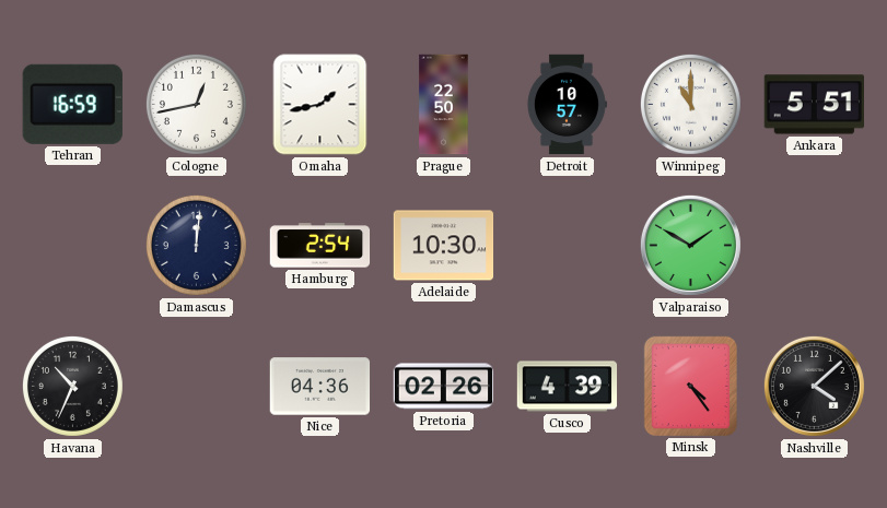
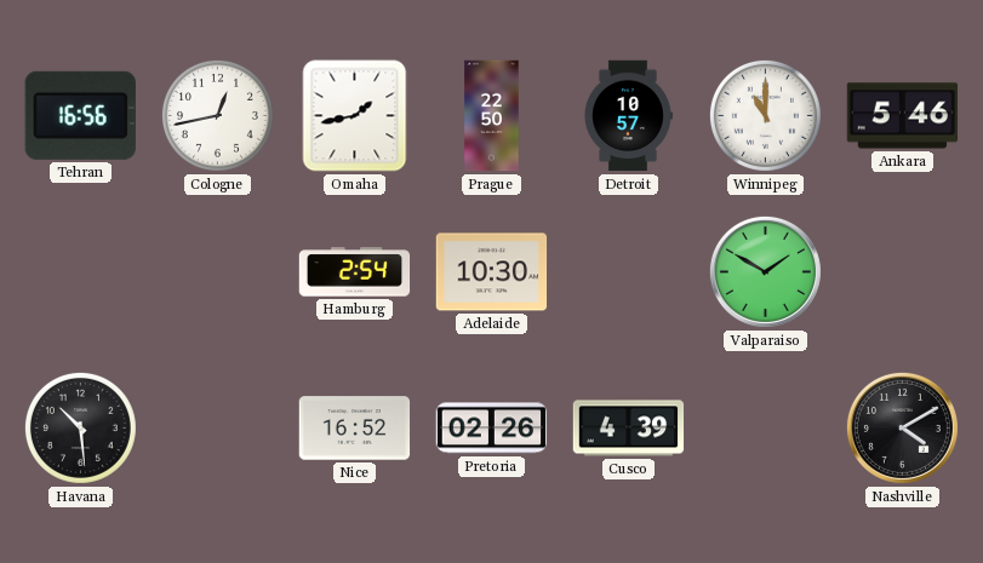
Tehran: 16:59 -> 16:56 (80, 115)
Ankara: 5:51 -> 5:46 (902, 116)
Damascus: 12:01 -> none (196, 245)
Havana: 10:34 -> 10:29 (80, 427)
Nice: 04:36 -> 16:52 (355, 429)
Minsk: 4:24 -> none (690, 386)
Nashville: 4:08 -> 4:10 (902, 427)
